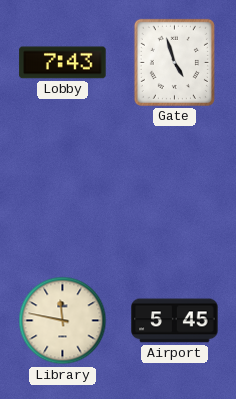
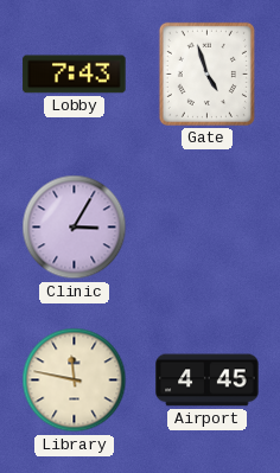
Clinic: none -> 3:05 (75, 228)
Airport: 5:45 -> 4:45 (208, 381)
